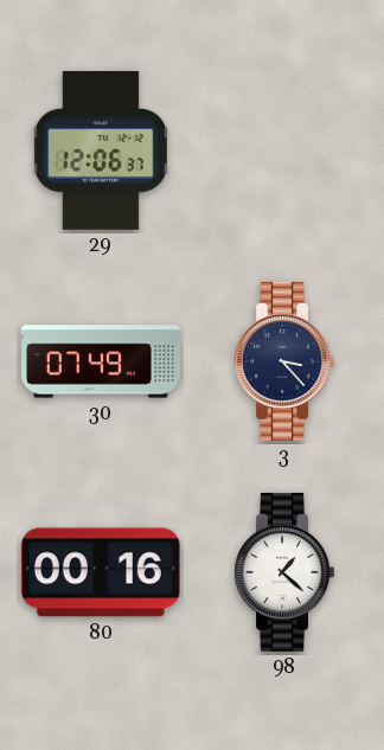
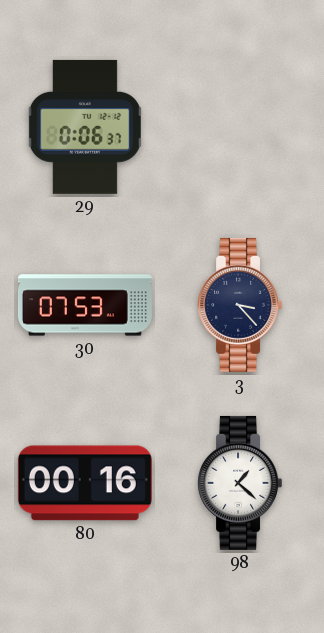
29: 12:06 -> 0:06 (85, 127)
30: 07:49 -> 07:53 (85, 305)
